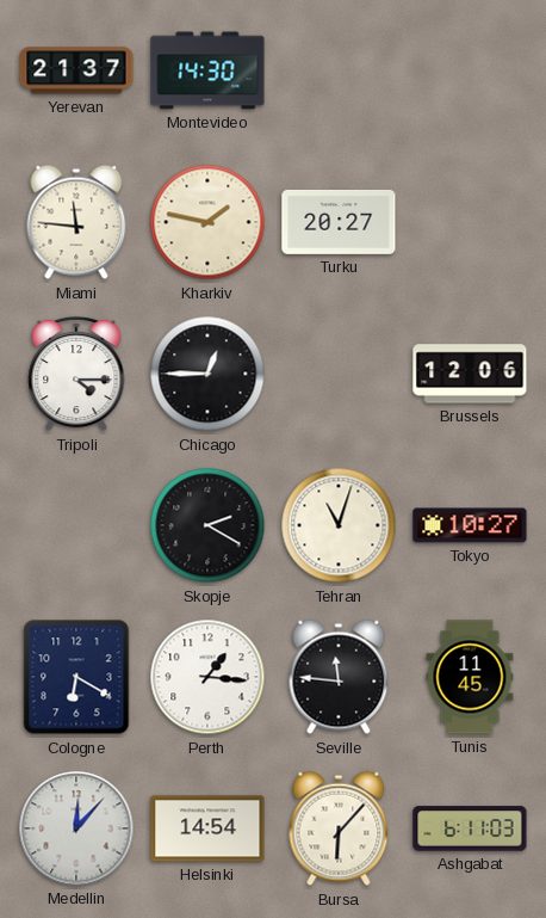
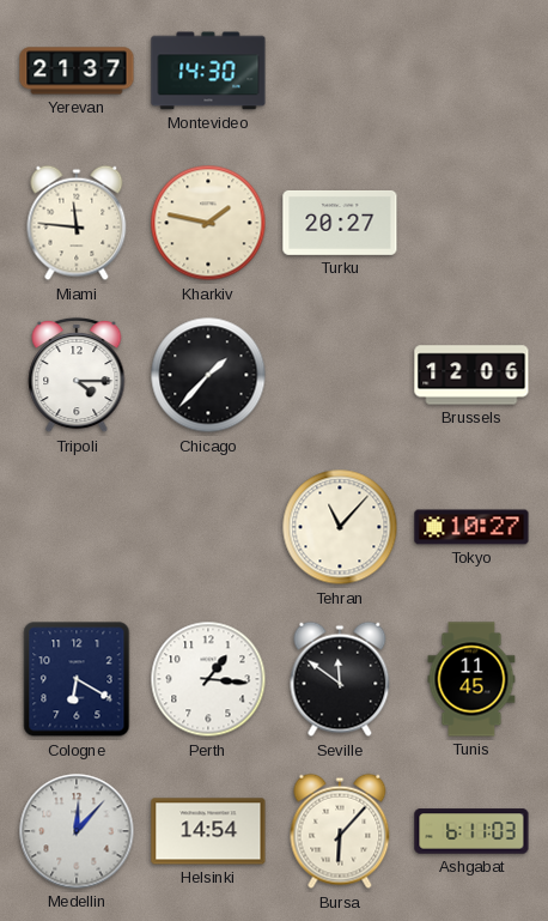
Chicago: 12:45 -> 1:37 (208, 375)
Skopje: 2:20 -> none (207, 525)
Tehran: 11:03 -> 11:07 (340, 527)
Seville: 11:46 -> 11:51 (340, 679)
